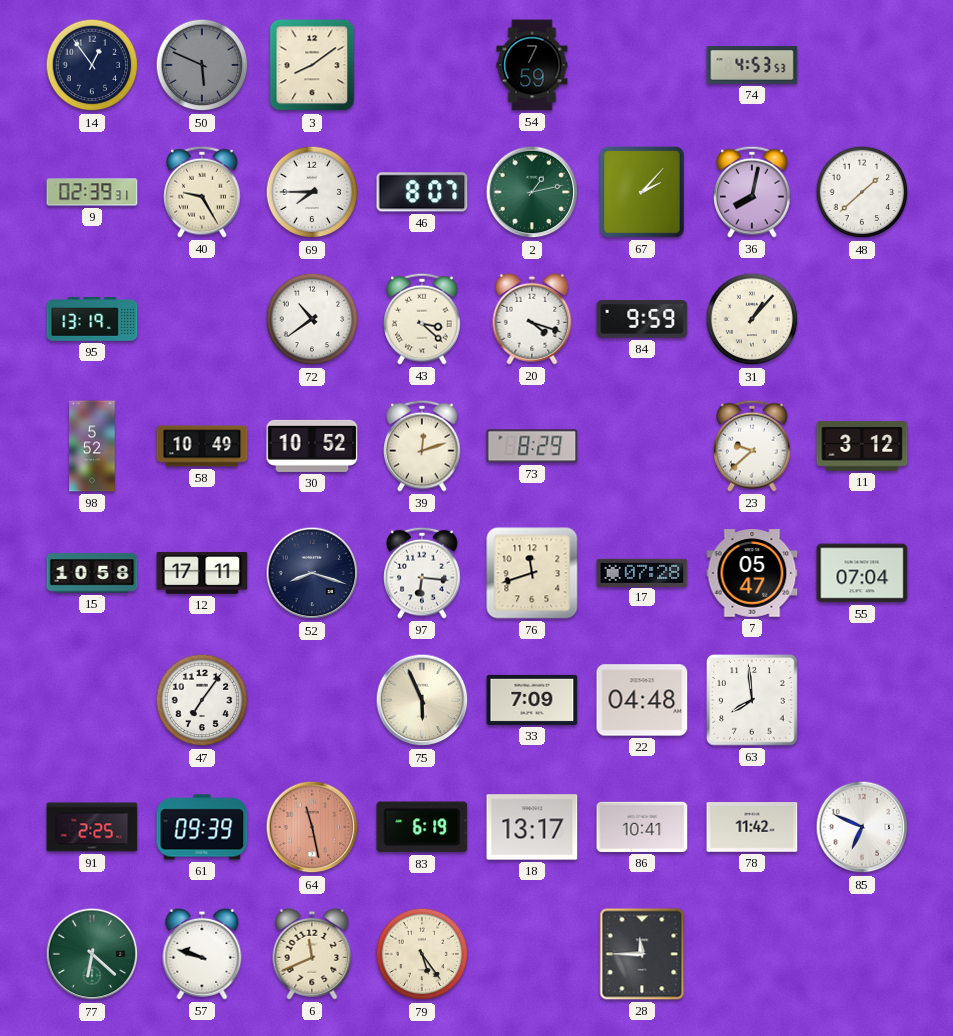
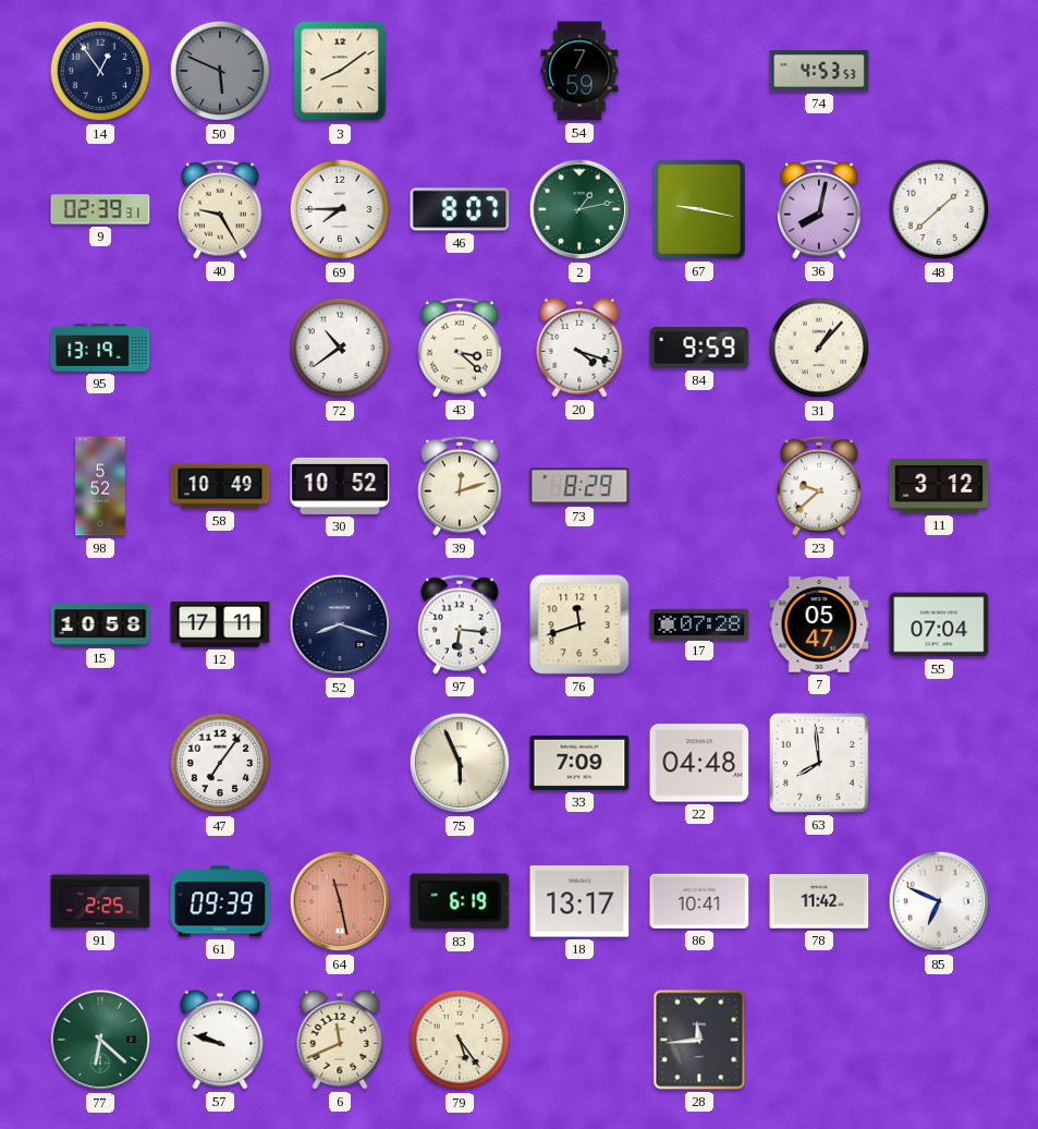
67: 2:07 -> 9:17 (699, 209)
28: 11:45 -> 11:44 (699, 1040)
